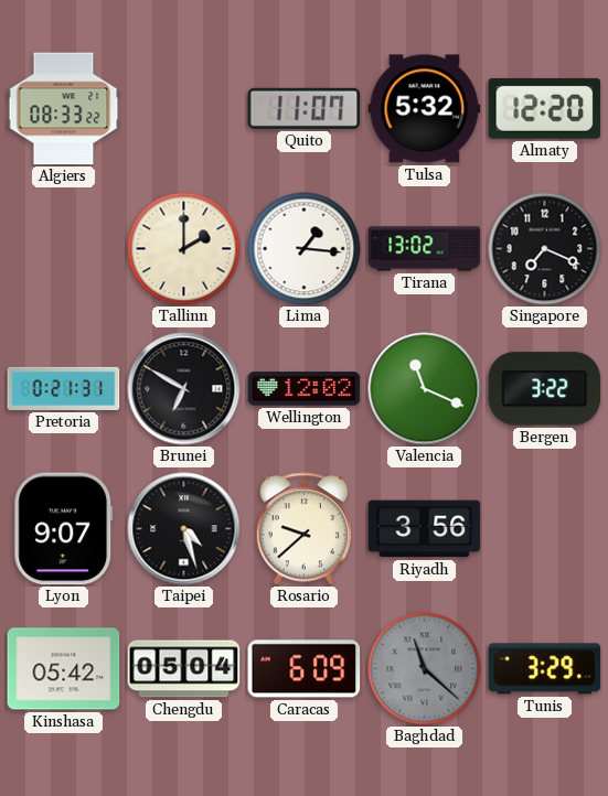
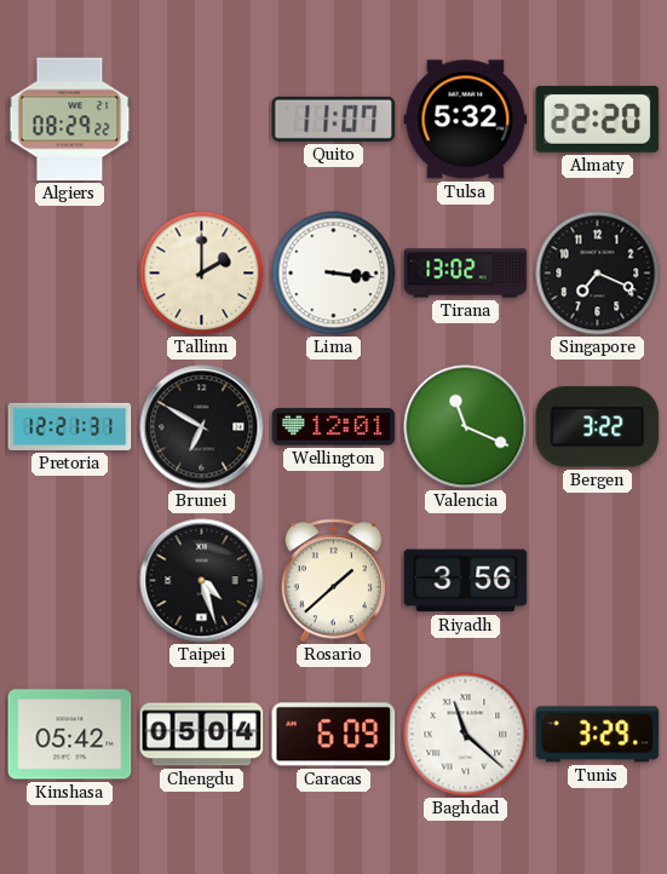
Algiers: 08:33 -> 08:29 (70, 120)
Almaty: 12:20 -> 22:20 (598, 119)
Lima: 1:16 -> 3:16 (334, 274)
Pretoria: 0:21 -> 12:21 (70, 426)
Wellington: 12:02 -> 12:01 (334, 427)
Lyon: 9:07 -> none (64, 529)
Rosario: 9:38 -> 1:38 (333, 581)
Baghdad dial: grey -> white (466, 735)
